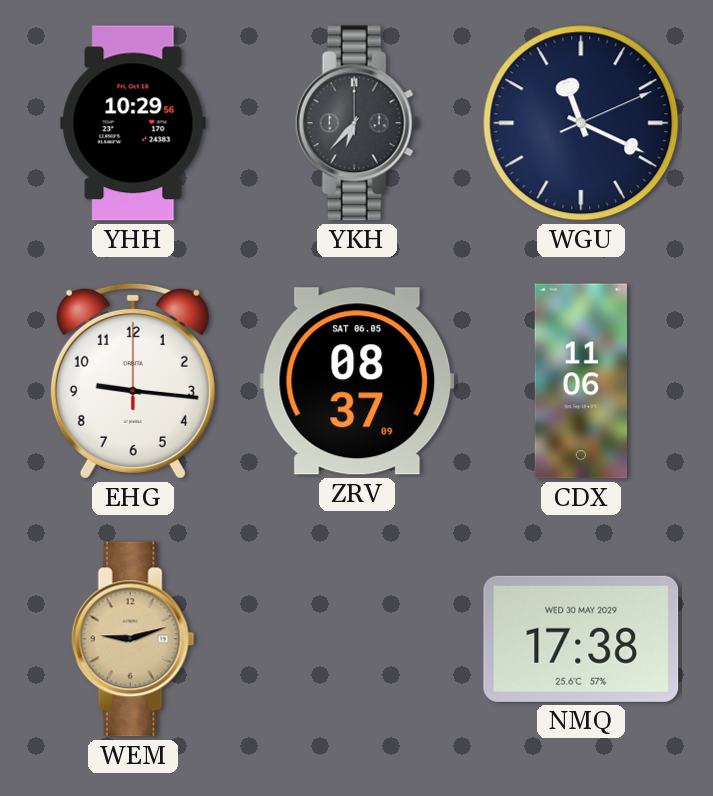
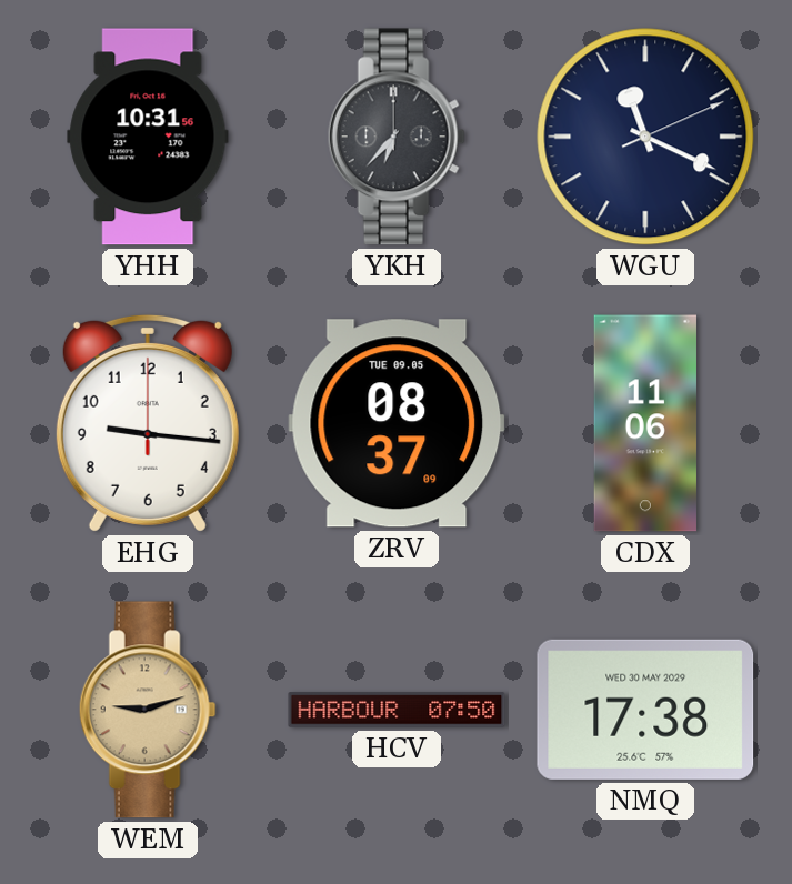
YHH: 10:29 -> 10:31 (148, 137)
ZRV date: SAT 06.05 -> TUE 09.05 (397, 423)
HCV: none -> 07:50 (397, 710)
